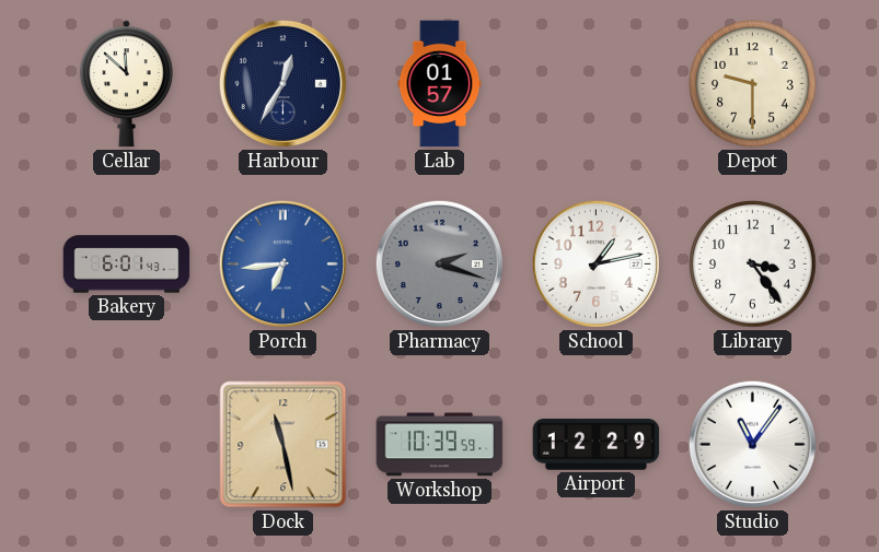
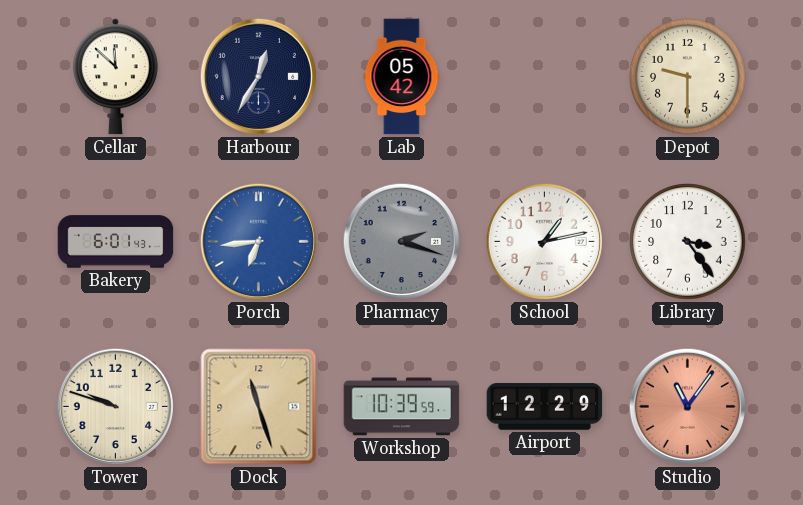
Lab: 01:57 -> 05:42 (402, 77)
Tower: none -> 9:48 (115, 406)
Dock: 11:28 -> 11:27 (259, 407)
Studio dial: white -> salmon (687, 406)
